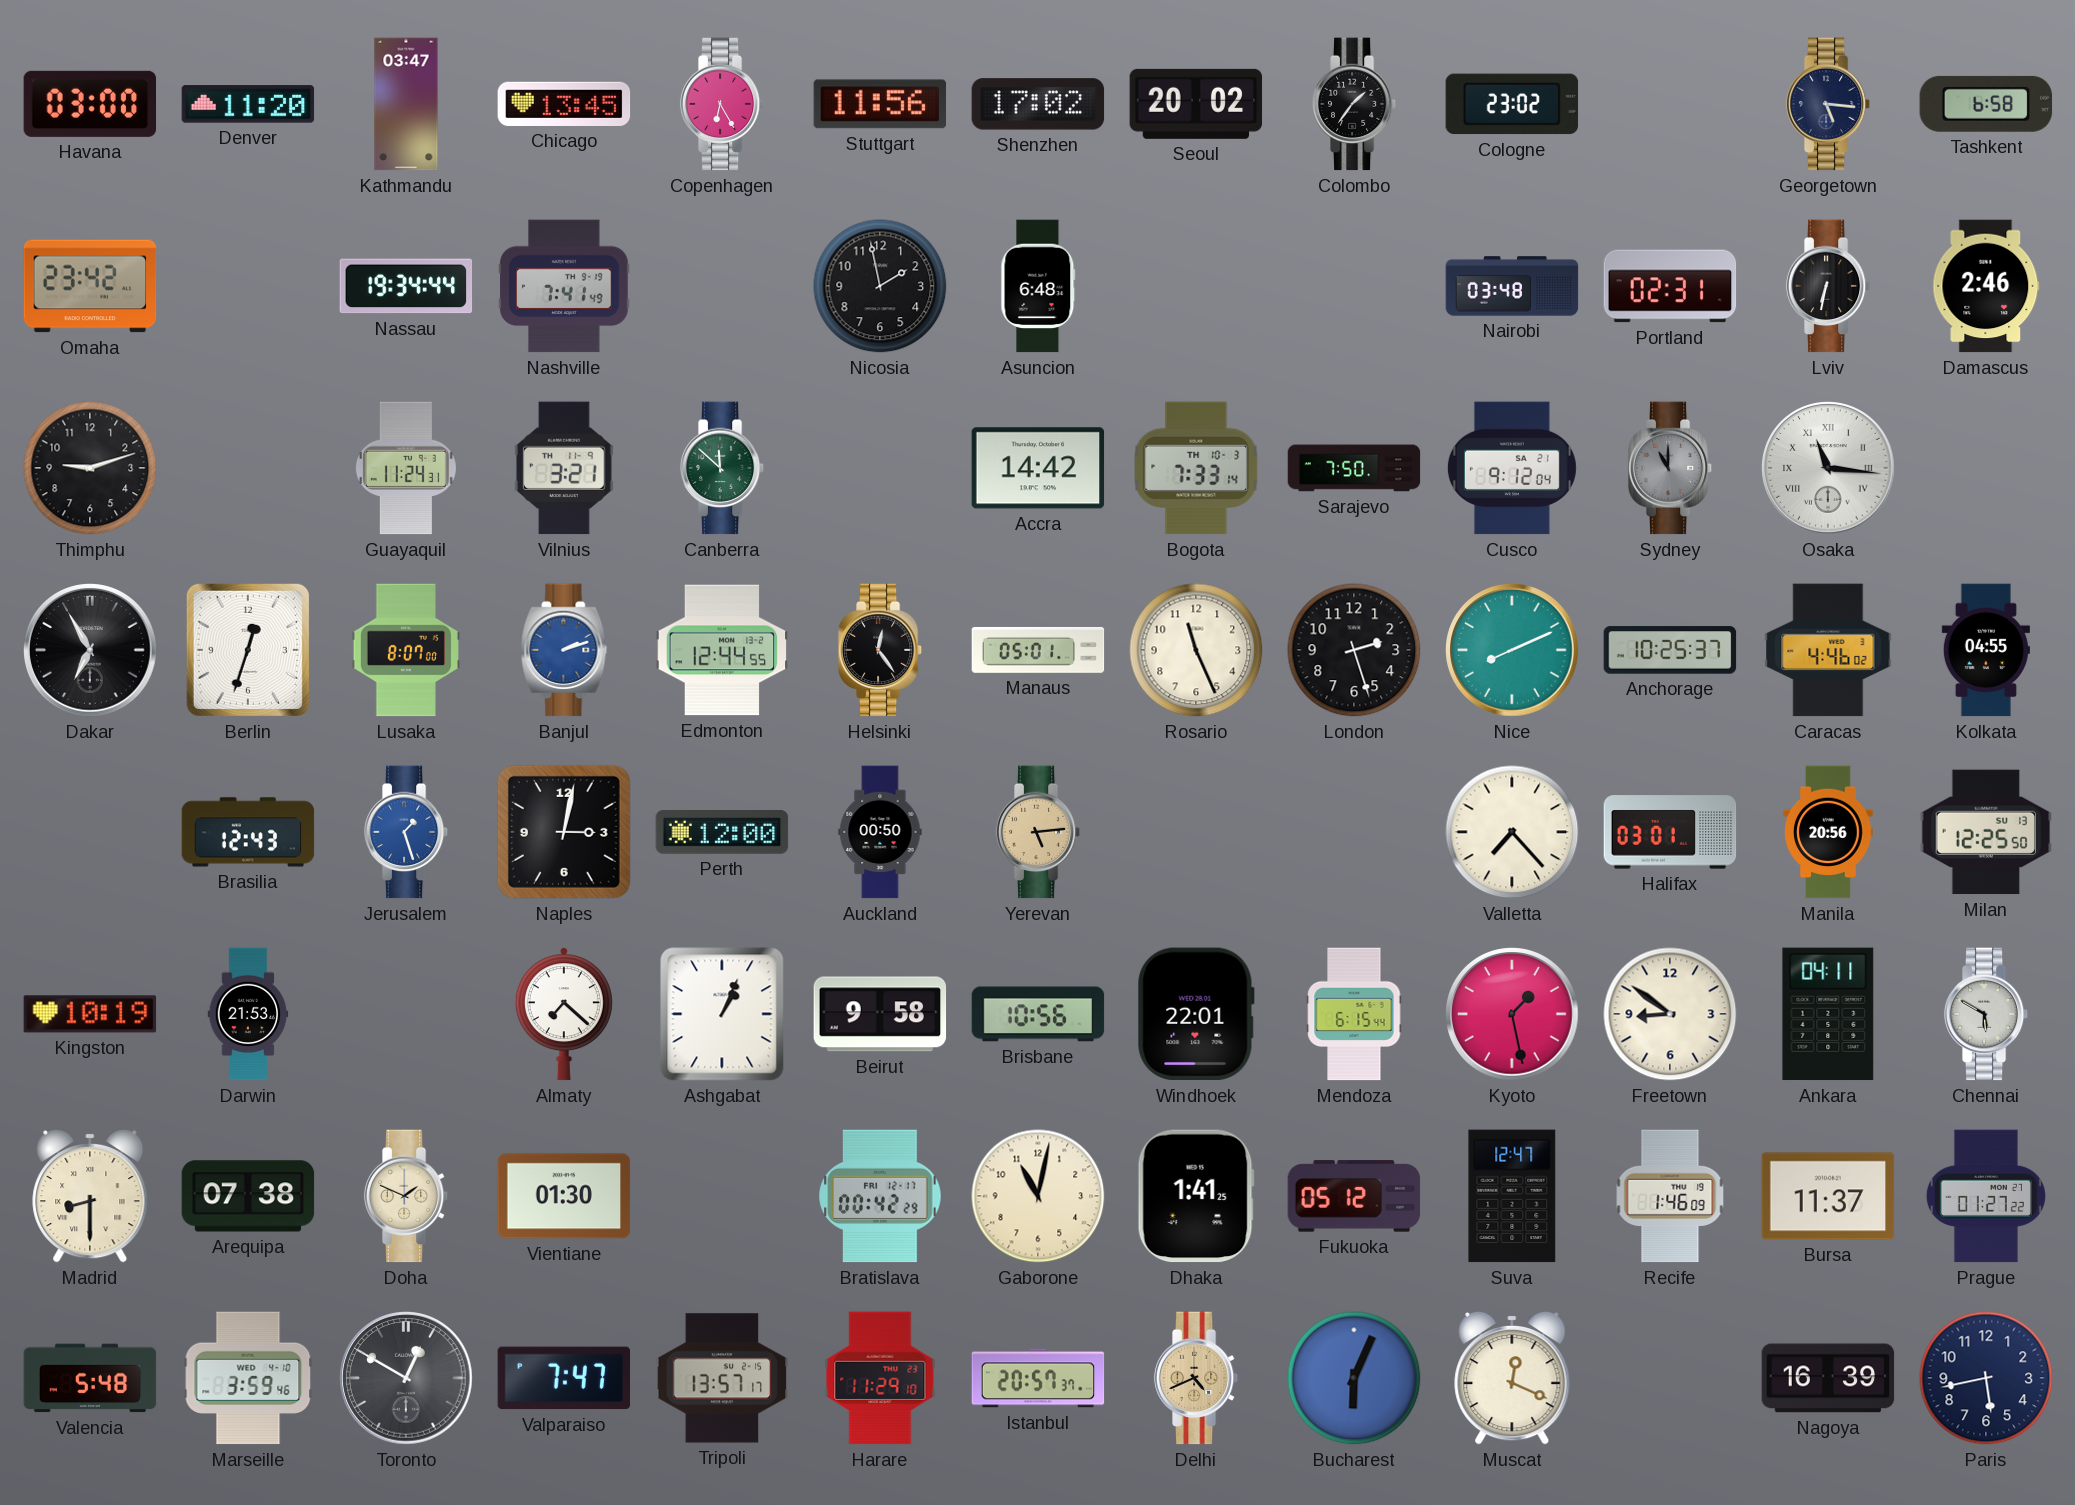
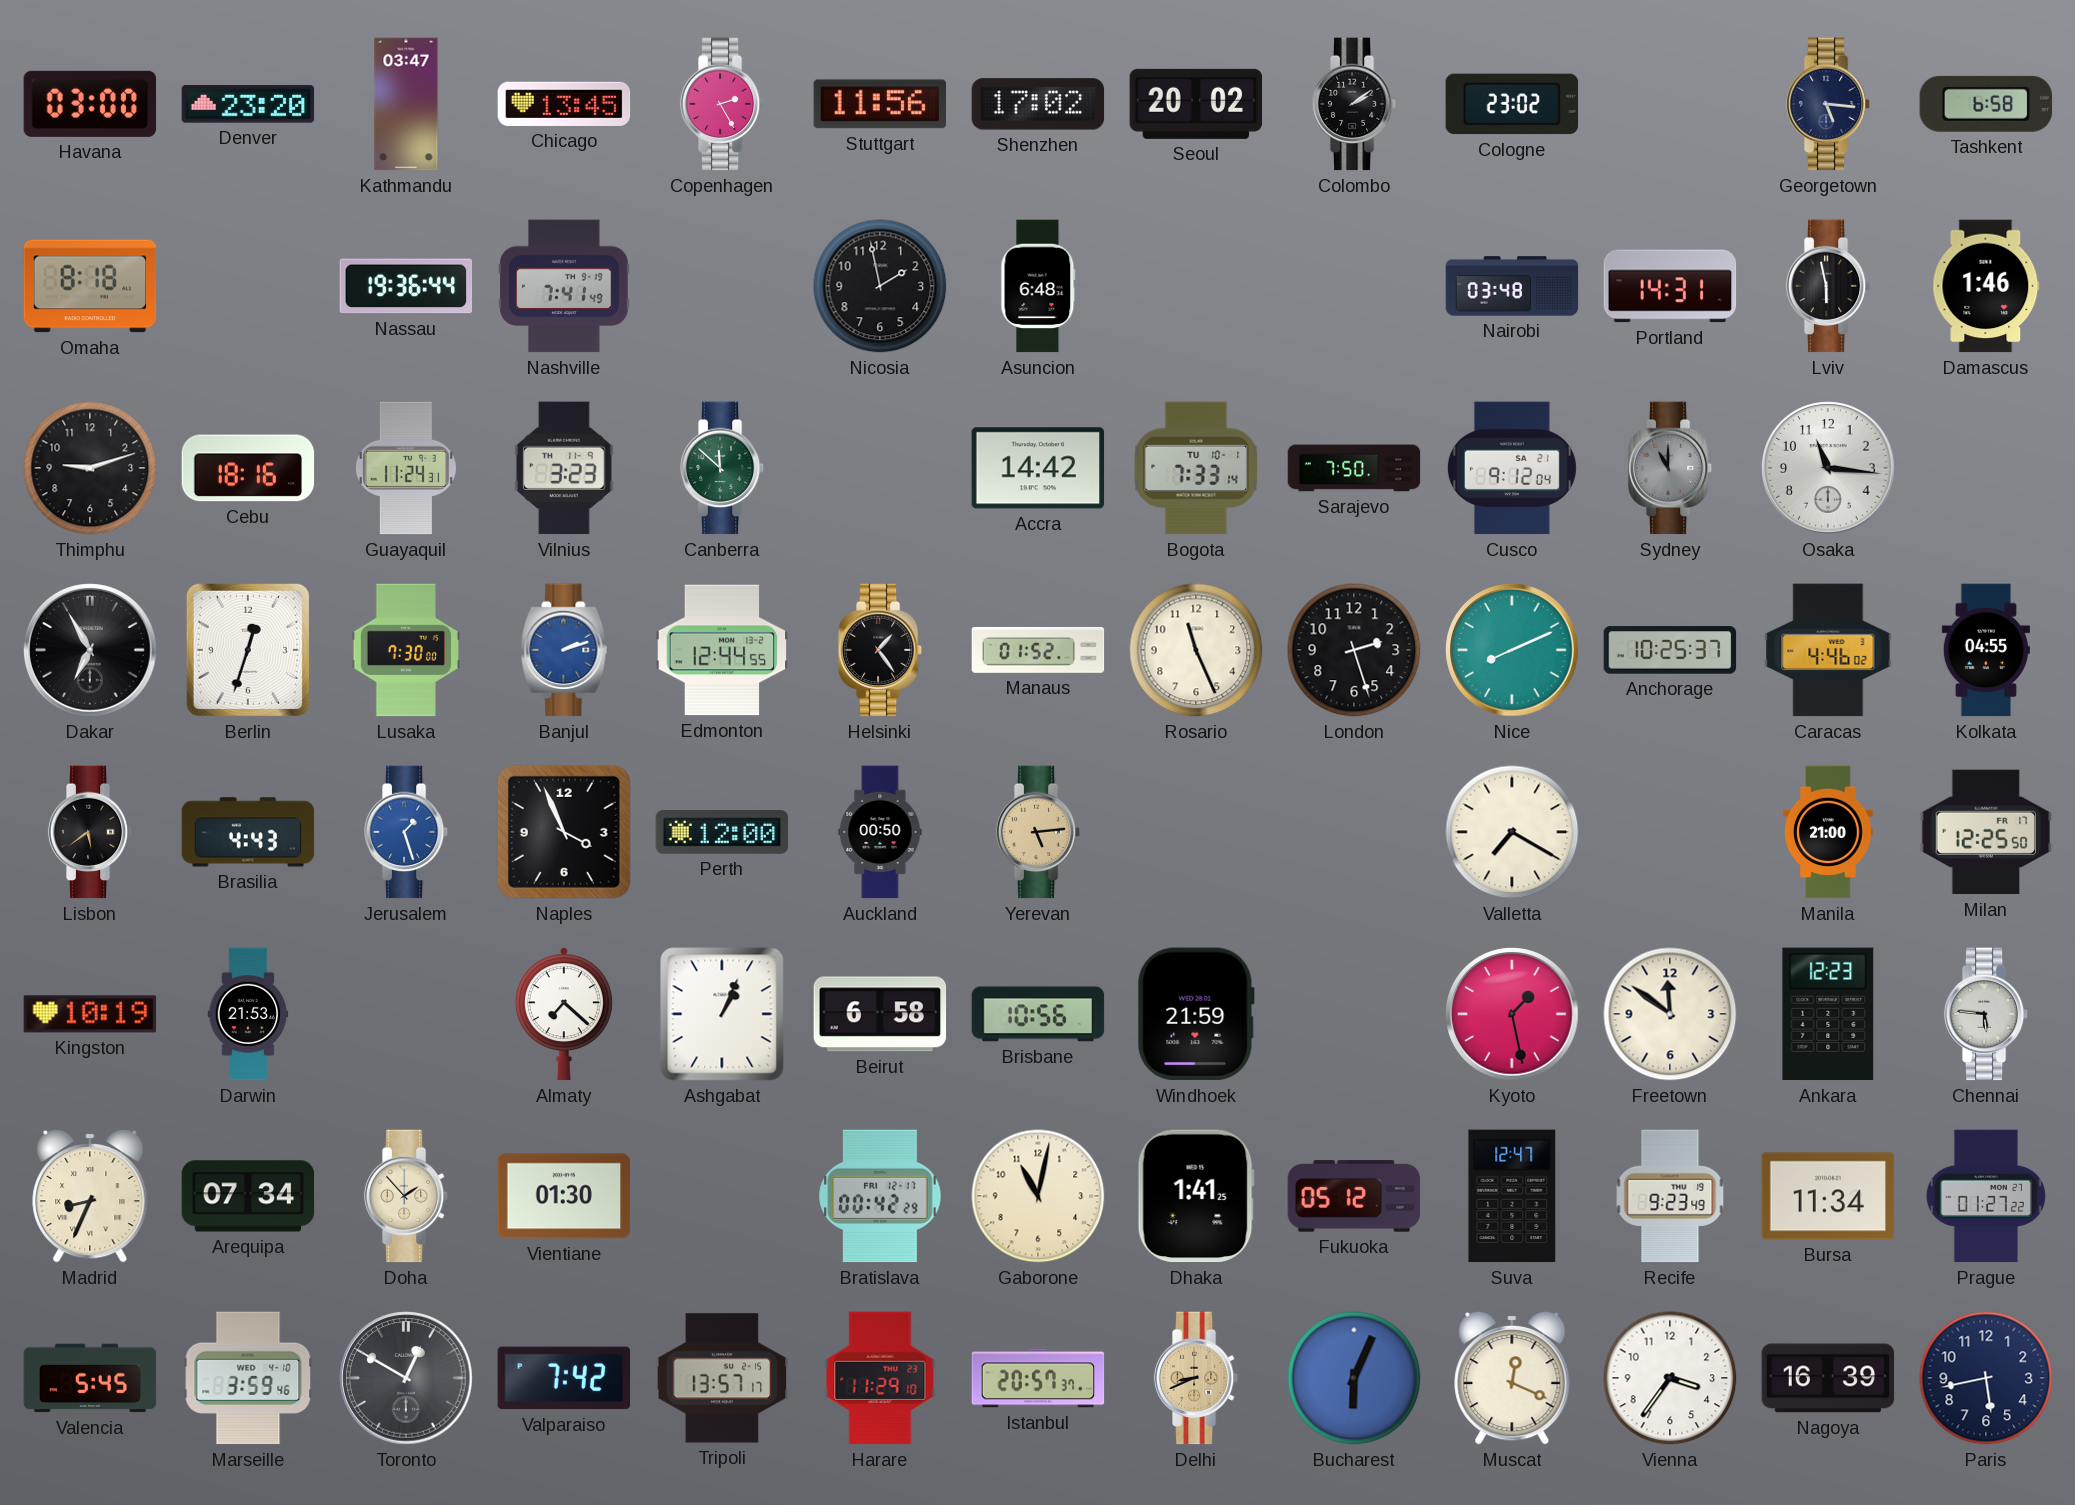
Denver: 11:20 -> 23:20 (248, 104)
Copenhagen: 6:25 -> 2:25 (722, 104)
Colombo: 1:36 -> 2:09 (1354, 104)
Omaha: 23:42 -> 8:18 (90, 286)
Nassau: 19:34 -> 19:36 (406, 286)
Portland: 02:31 -> 14:31 (1670, 286)
Lviv: 6:32 -> 5:58 (1828, 286)
Damascus: 2:46 -> 1:46 (1986, 286)
Cebu: none -> 18:16 (248, 468)
Vilnius: 3:21 -> 3:23 (564, 468)
Bogota date: TH 10-3 -> TU 10-1 (1196, 468)
Osaka numerals: Roman -> Arabic (1828, 468)
Lusaka: 8:07 -> 7:30 (406, 650)
Helsinki: 12:24 -> 1:24 (880, 650)
Manaus: 05:01 -> 01:52 (1038, 650)
Lisbon: none -> 5:39 (90, 832)
Brasilia: 12:43 -> 4:43 (248, 832)
Naples: 3:02 -> 3:56 (564, 832)
Valletta: 7:23 -> 7:20 (1512, 832)
Halifax: 03:01 -> none (1670, 832)
Manila: 20:56 -> 21:00 (1828, 832)
Milan date: SU 13 -> FR 17 (1986, 832)
Beirut: 9:58 -> 6:58 (880, 1014)
Windhoek: 22:01 -> 21:59 (1196, 1014)
Mendoza: 6:15 -> none (1354, 1014)
Freetown: 8:51 -> 11:51 (1670, 1014)
Ankara: 04:11 -> 12:23 (1828, 1014)
Chennai: 5:50 -> 5:46 (1986, 1014)
Madrid: 8:30 -> 8:34 (90, 1196)
Arequipa: 07:38 -> 07:34 (248, 1196)
Doha: 1:49 -> 1:53 (406, 1196)
Recife: 1:46 -> 9:23 (1670, 1196)
Bursa: 11:37 -> 11:34 (1828, 1196)
Valencia: 5:48 -> 5:45 (90, 1378)
Valparaiso: 7:47 -> 7:42 (564, 1378)
Delhi: 4:41 -> 8:41 (1196, 1378)
Vienna: none -> 3:36 (1670, 1378)
